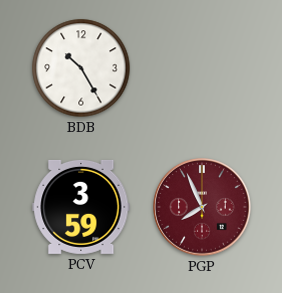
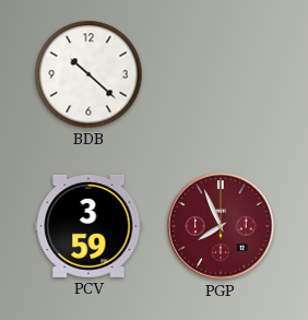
BDB: 10:25 -> 10:22 (88, 74)
